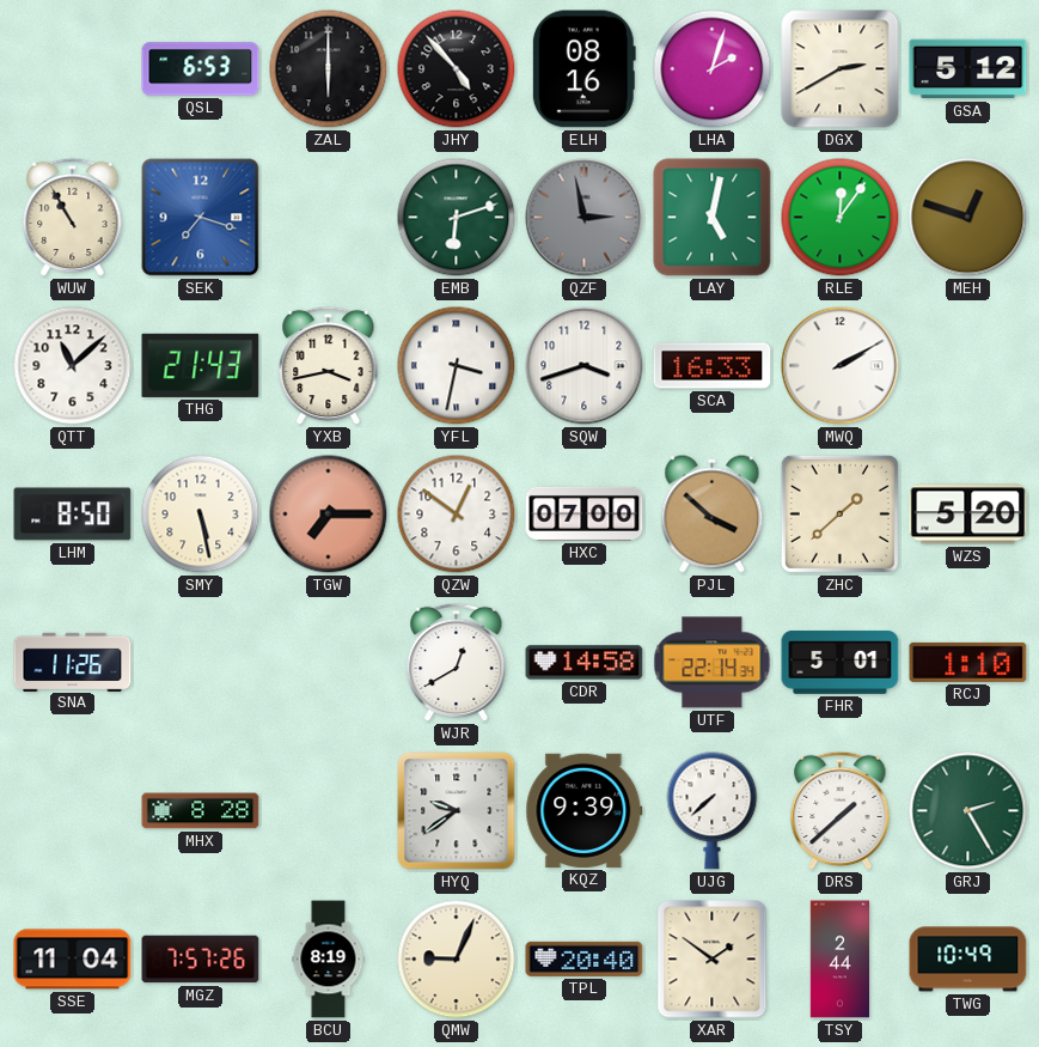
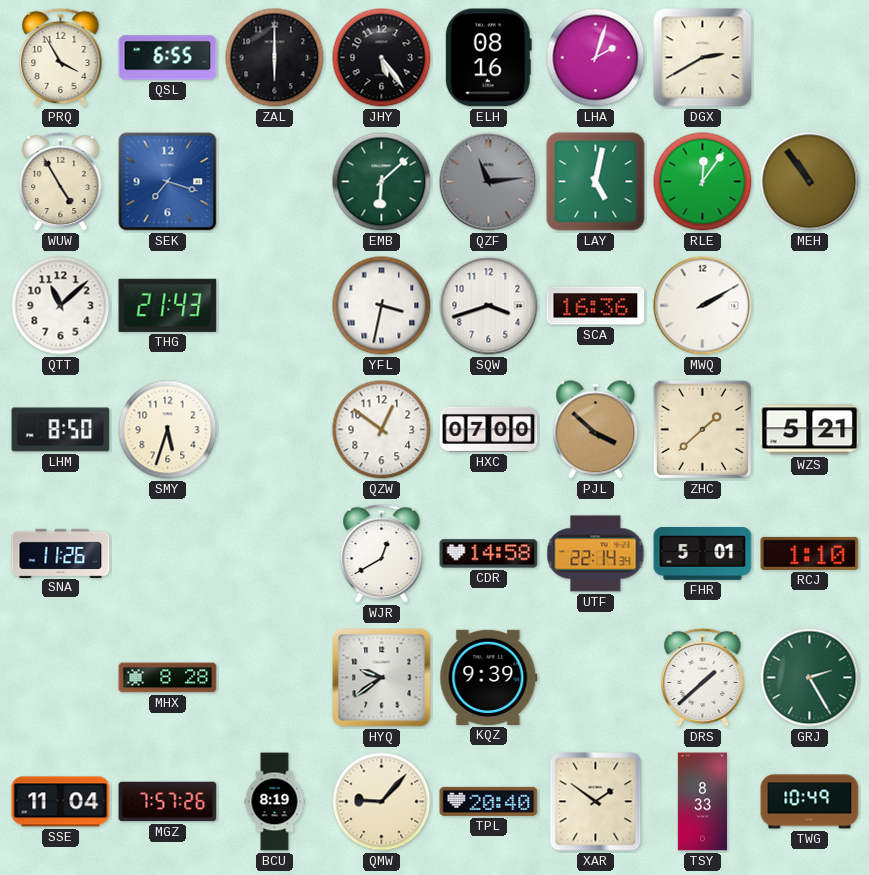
PRQ: none -> 3:55 (61, 58)
QSL: 6:53 -> 6:55 (168, 58)
JHY: 4:53 -> 5:24 (382, 58)
GSA: 5:12 -> none (968, 69)
WUW: 10:55 -> 4:55 (61, 182)
EMB: 6:12 -> 6:08 (382, 182)
QZF: 2:58 -> 11:14 (489, 182)
MEH: 12:48 -> 10:54 (810, 182)
YXB: 3:43 -> none (329, 366)
SCA: 16:33 -> 16:36 (596, 306)
SMY: 5:28 -> 5:33 (168, 430)
TGW: 7:15 -> none (329, 515)
WZS: 5:20 -> 5:21 (810, 430)
UJG: 7:38 -> none (713, 811)
QMW: 9:04 -> 9:07 (382, 802)
TSY: 2:44 -> 8:33 (702, 802)
